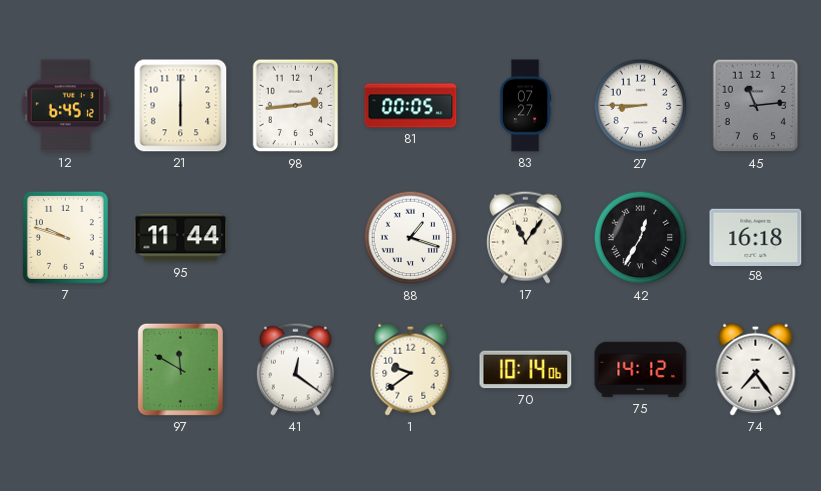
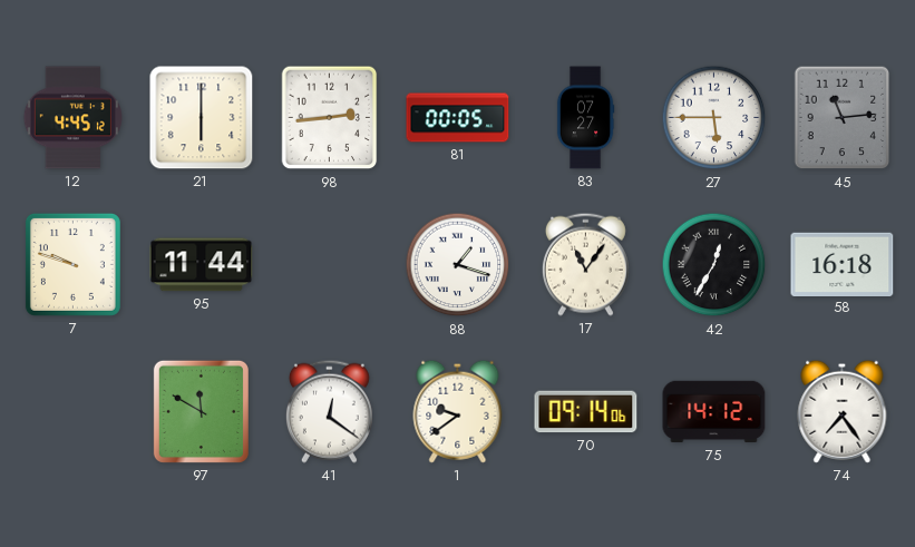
12: 6:45 -> 4:45 (72, 118)
27: 8:45 -> 5:45 (714, 118)
70: 10:14 -> 09:14 (586, 412)
